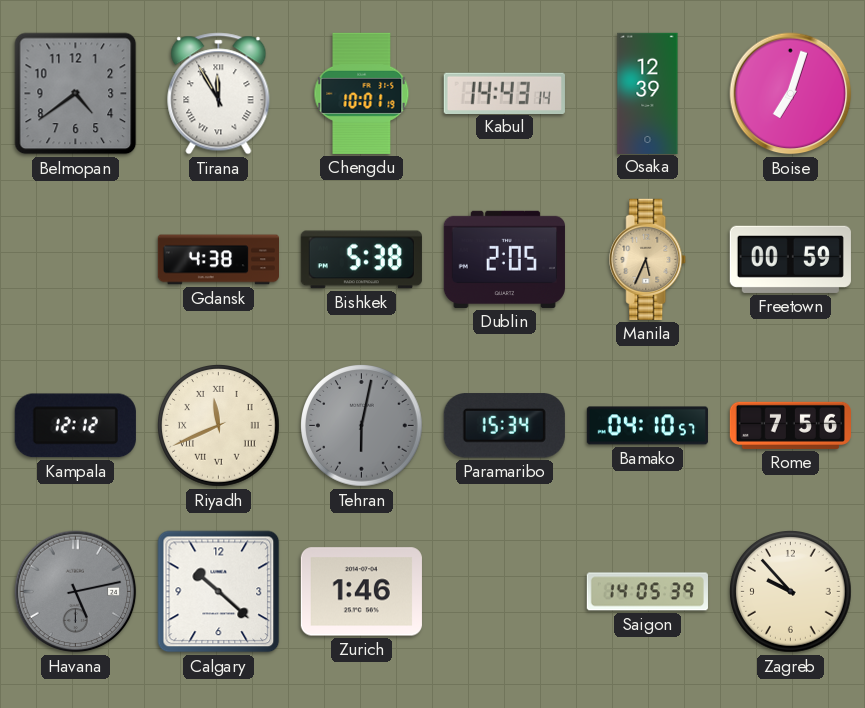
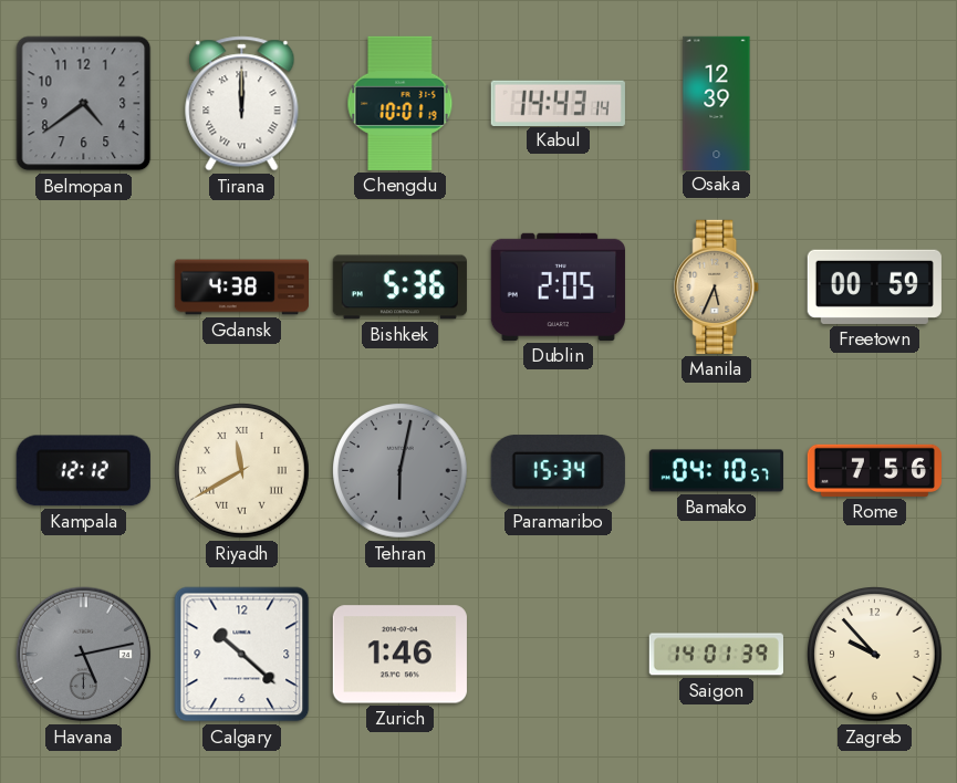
Tirana: 11:55 -> 12:00 (242, 104)
Boise: 7:03 -> none (791, 94)
Bishkek: 5:38 -> 5:36 (399, 288)
Riyadh: 11:41 -> 11:40 (242, 471)
Saigon: 14:05 -> 14:01 (716, 655)
